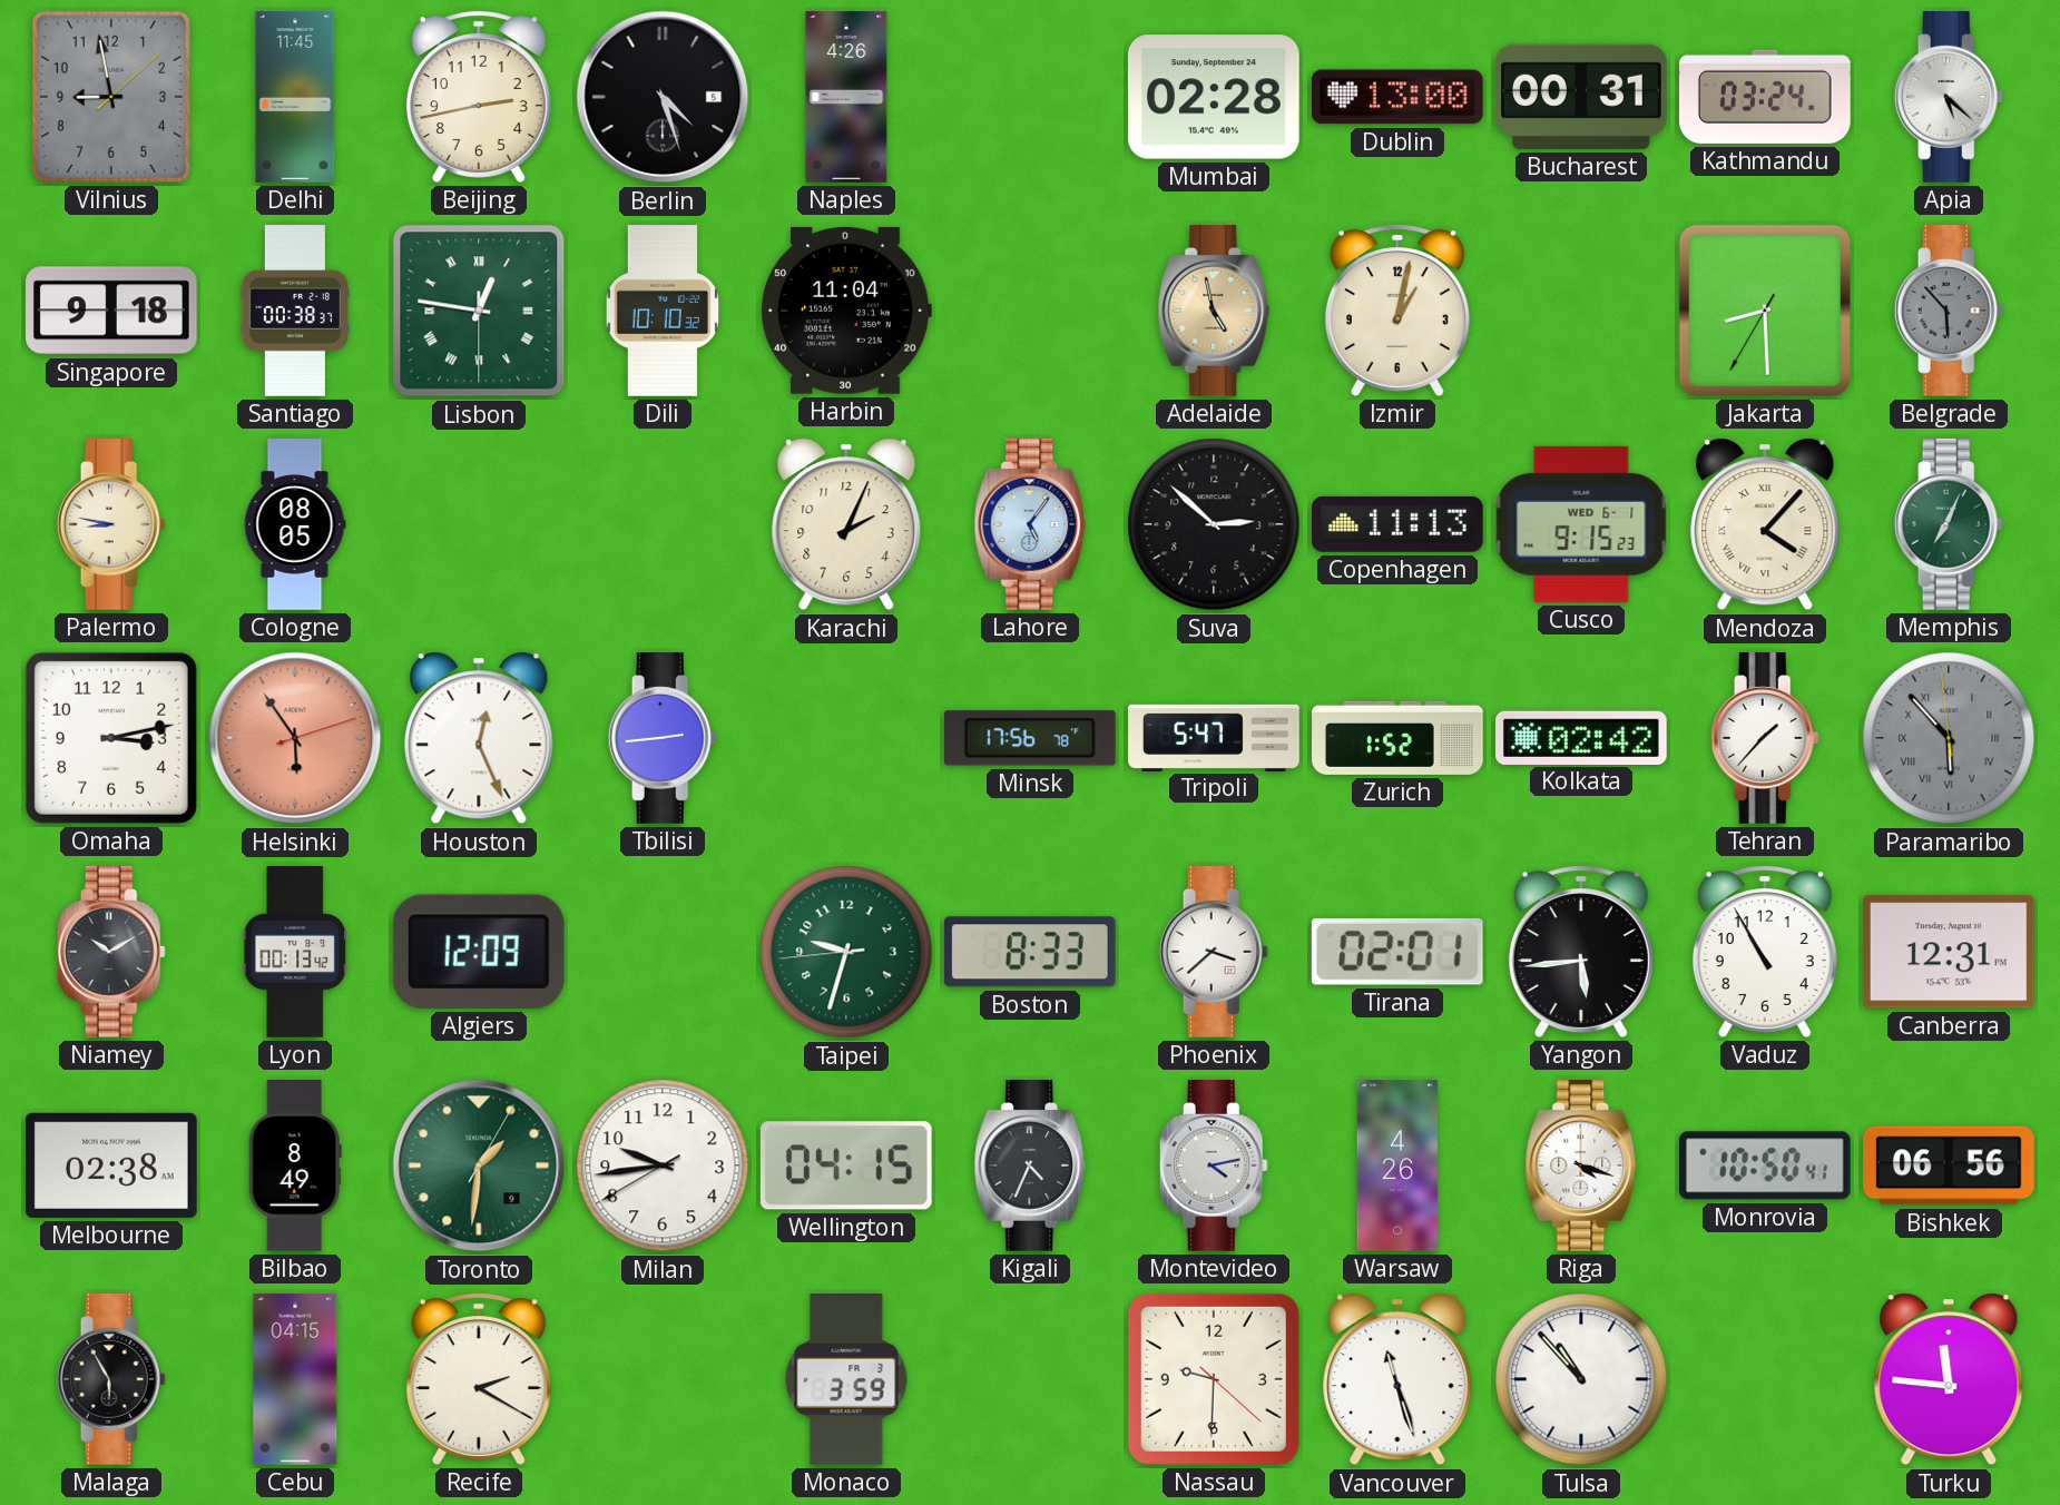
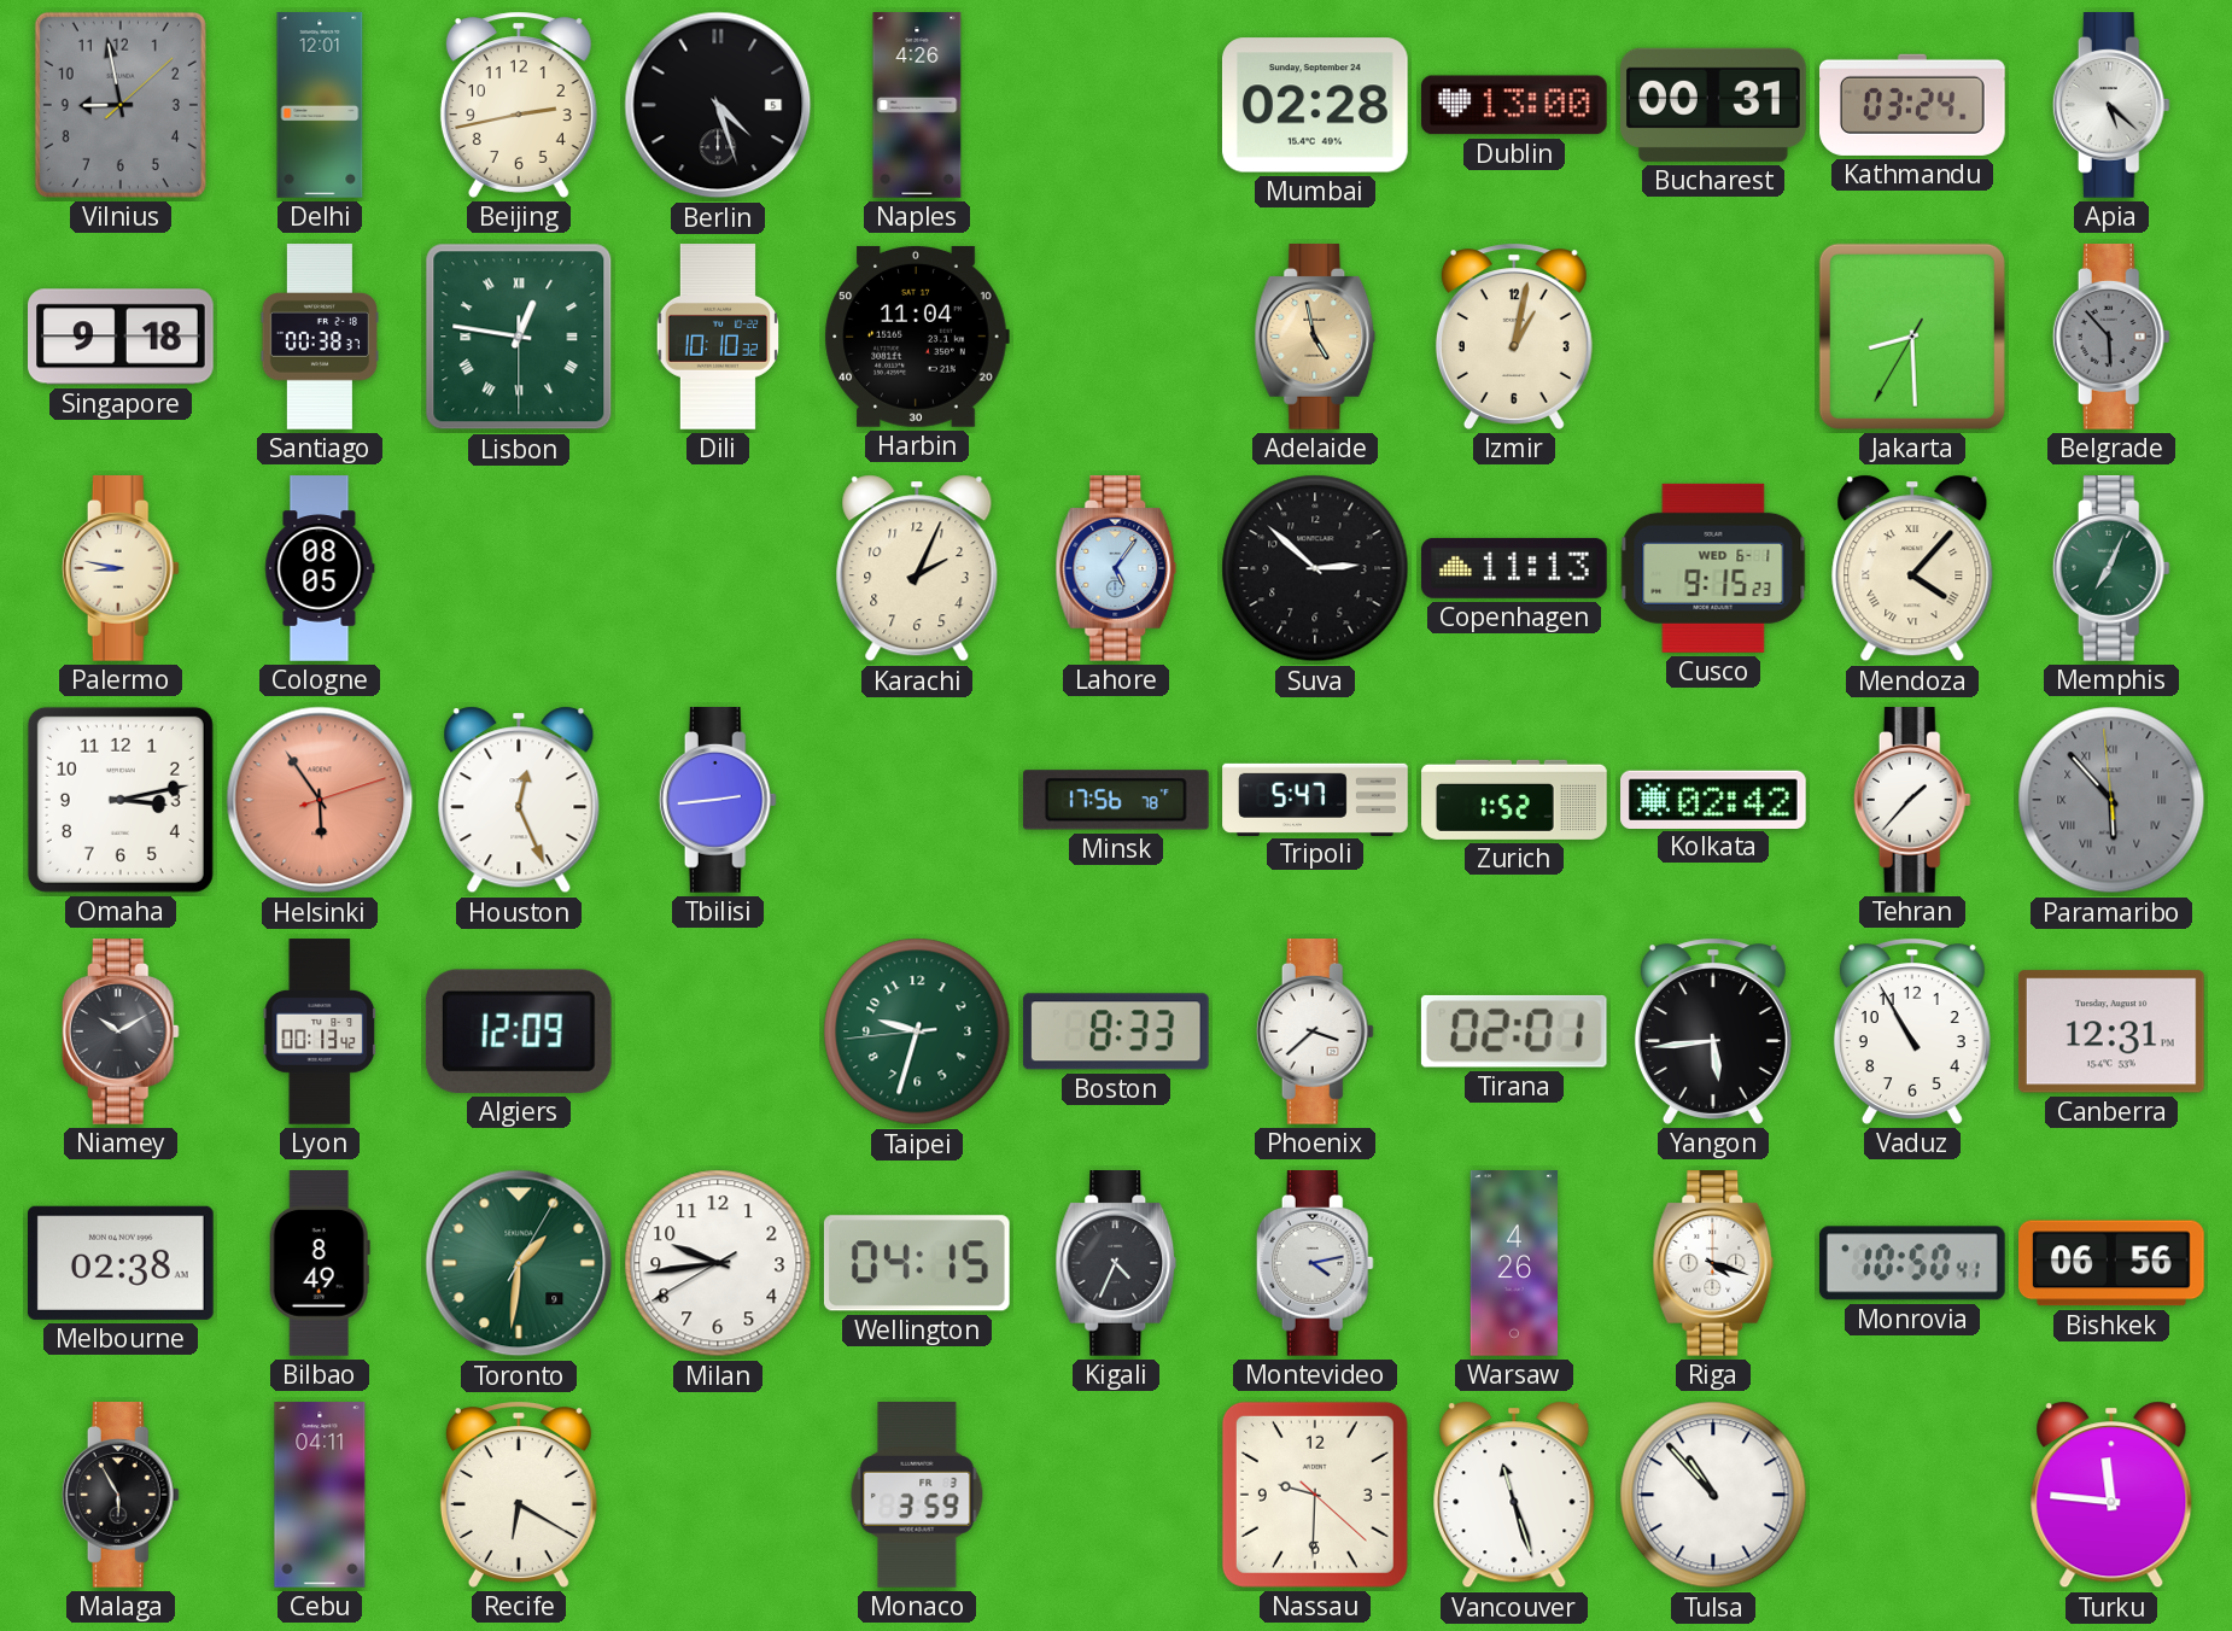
Delhi: 11:45 -> 12:01 (320, 105)
Cebu: 04:15 -> 04:11 (320, 1495)
Recife: 2:20 -> 6:20 (519, 1495)
